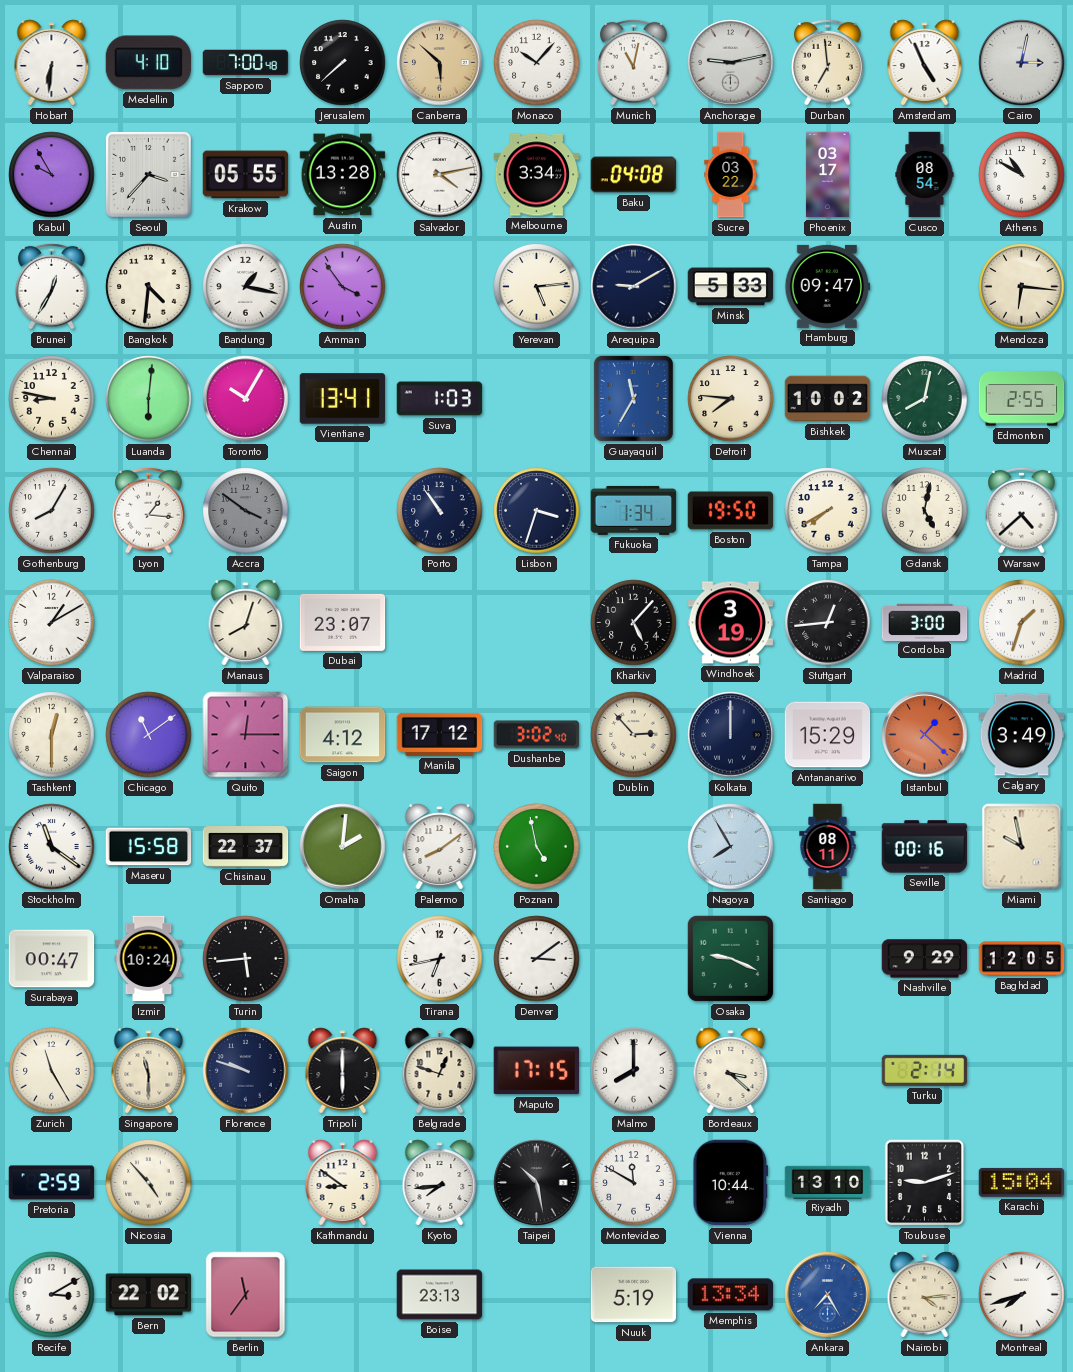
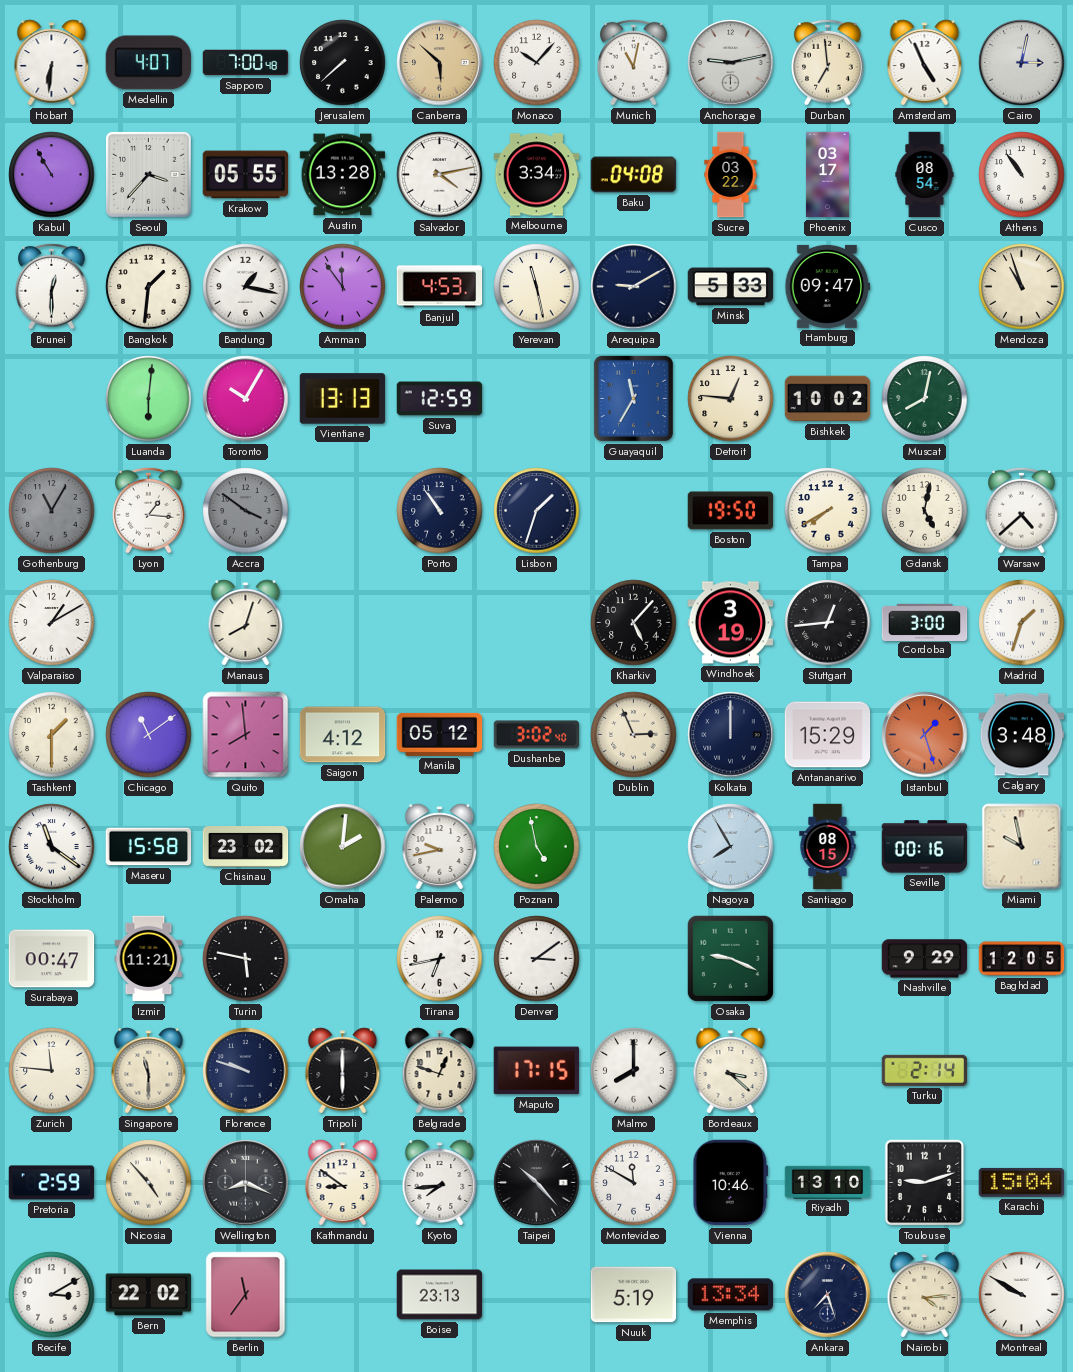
Medellin: 4:10 -> 4:07 (148, 63)
Kabul: 9:55 -> 10:55 (52, 175)
Athens: 10:50 -> 10:54 (1022, 175)
Brunei: 12:35 -> 12:30 (52, 286)
Bangkok: 4:31 -> 1:31 (149, 287)
Amman: 3:54 -> 11:54 (343, 287)
Banjul: none -> 4:53 (440, 287)
Yerevan: 5:14 -> 11:28 (537, 287)
Mendoza: 6:16 -> 10:57 (1022, 287)
Chennai: 8:47 -> none (52, 399)
Vientiane: 13:41 -> 13:13 (343, 399)
Suva: 1:03 -> 12:59 (440, 399)
Detroit: 7:46 -> 12:46 (731, 399)
Edmonton: 2:55 -> none (1022, 399)
Gothenburg: 8:05 -> 11:05 (52, 511)
Gothenburg dial: white -> grey (52, 511)
Lisbon: 3:33 -> 1:33 (537, 511)
Fukuoka: 1:34 -> none (634, 510)
Dubai: 23:07 -> none (343, 622)
Tashkent: 12:30 -> 1:30 (52, 735)
Quito: 12:15 -> 7:59 (246, 735)
Manila: 17:12 -> 05:12 (440, 734)
Dublin: 2:53 -> 2:56 (634, 735)
Istanbul: 1:22 -> 1:27 (925, 735)
Calgary: 3:49 -> 3:48 (1022, 735)
Chisinau: 22:37 -> 23:02 (246, 847)
Palermo: 8:09 -> 9:43 (440, 847)
Santiago: 08:11 -> 08:15 (828, 847)
Izmir: 10:24 -> 11:21 (149, 959)
Turin: 5:44 -> 5:47 (246, 959)
Zurich: 11:25 -> 11:46 (52, 1071)
Wellington: none -> 8:19 (246, 1183)
Taipei: 10:28 -> 10:23 (537, 1183)
Vienna: 10:44 -> 10:46 (731, 1183)
Ankara: 7:25 -> 7:27 (828, 1295)
Ankara dial: blue -> navy (828, 1295)
Montreal: 7:42 -> 9:50 (1022, 1295)
